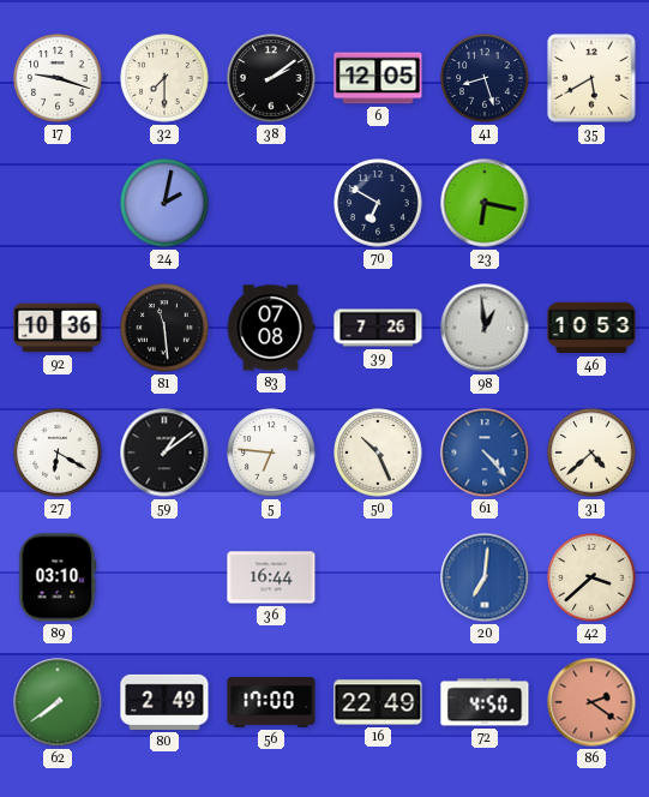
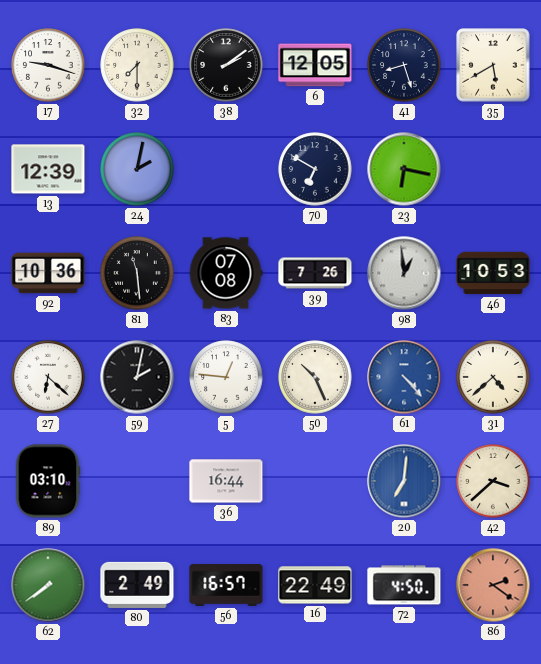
13: none -> 12:39 (48, 169)
27: 6:20 -> 6:22 (48, 377)
59: 1:09 -> 2:02 (137, 377)
5: 6:46 -> 12:46 (226, 377)
56: 17:00 -> 16:57 (226, 585)
